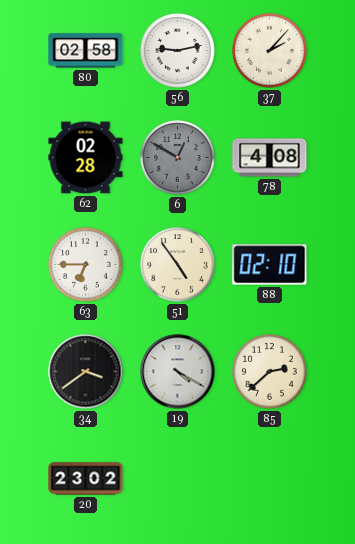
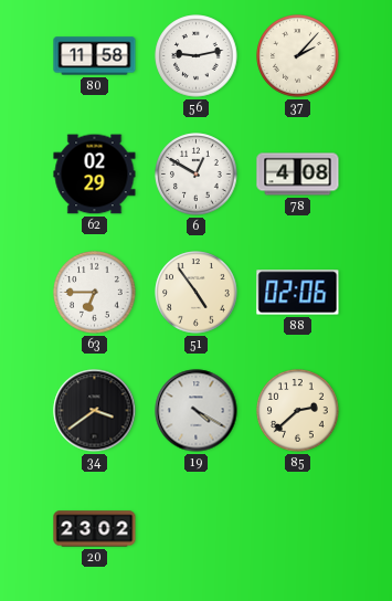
80: 02:58 -> 11:58 (95, 56)
62: 02:28 -> 02:29 (95, 175)
6 dial: grey -> white (197, 175)
88: 02:10 -> 02:06 (298, 293)
